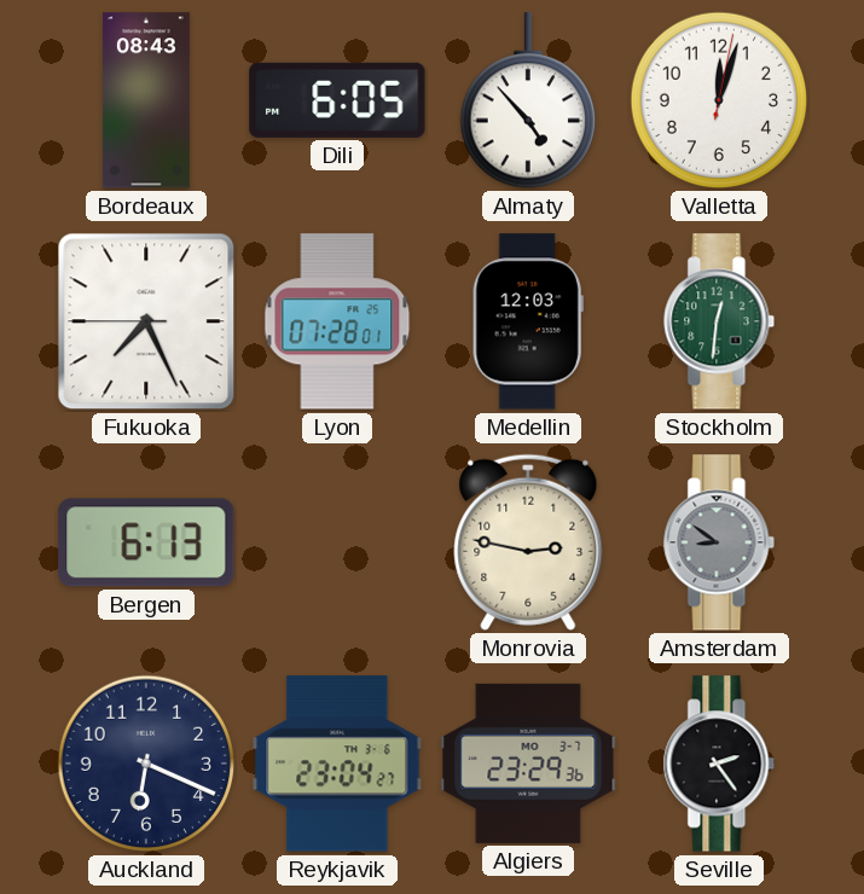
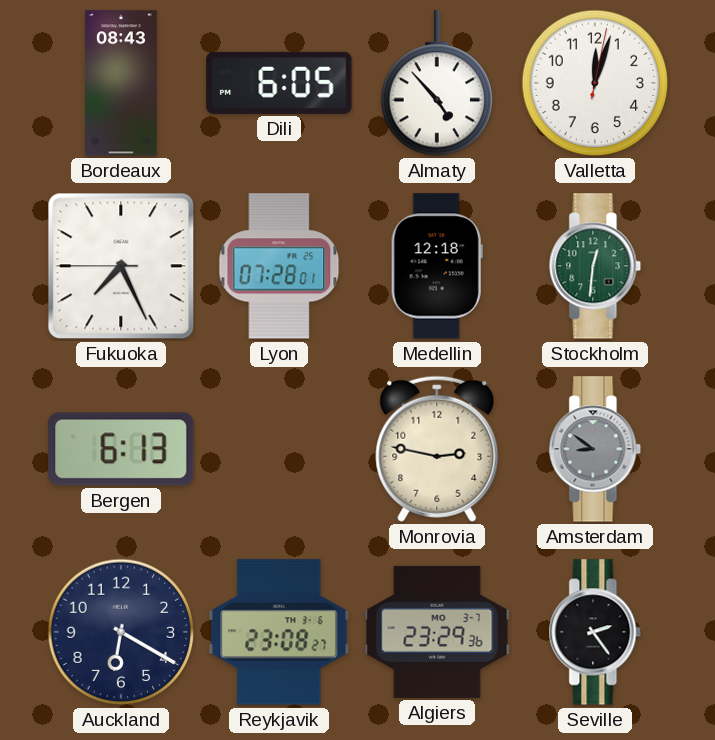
Medellin: 12:03 -> 12:18 (437, 266)
Auckland: 6:19 -> 6:20 (121, 632)
Reykjavik: 23:04 -> 23:08 (279, 632)
